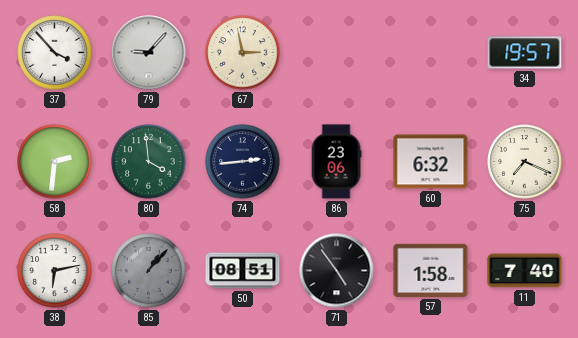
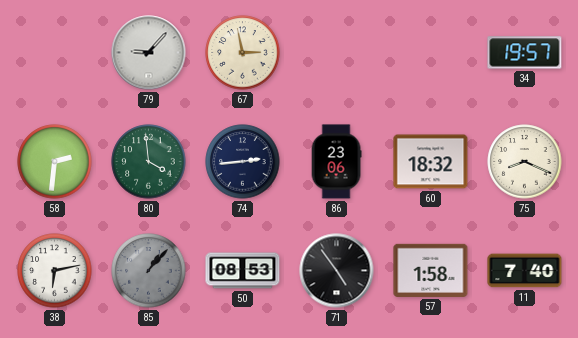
37: 3:53 -> none (55, 53)
60: 6:32 -> 18:32 (431, 162)
75: 7:19 -> 8:19 (525, 162)
50: 08:51 -> 08:53 (243, 271)
